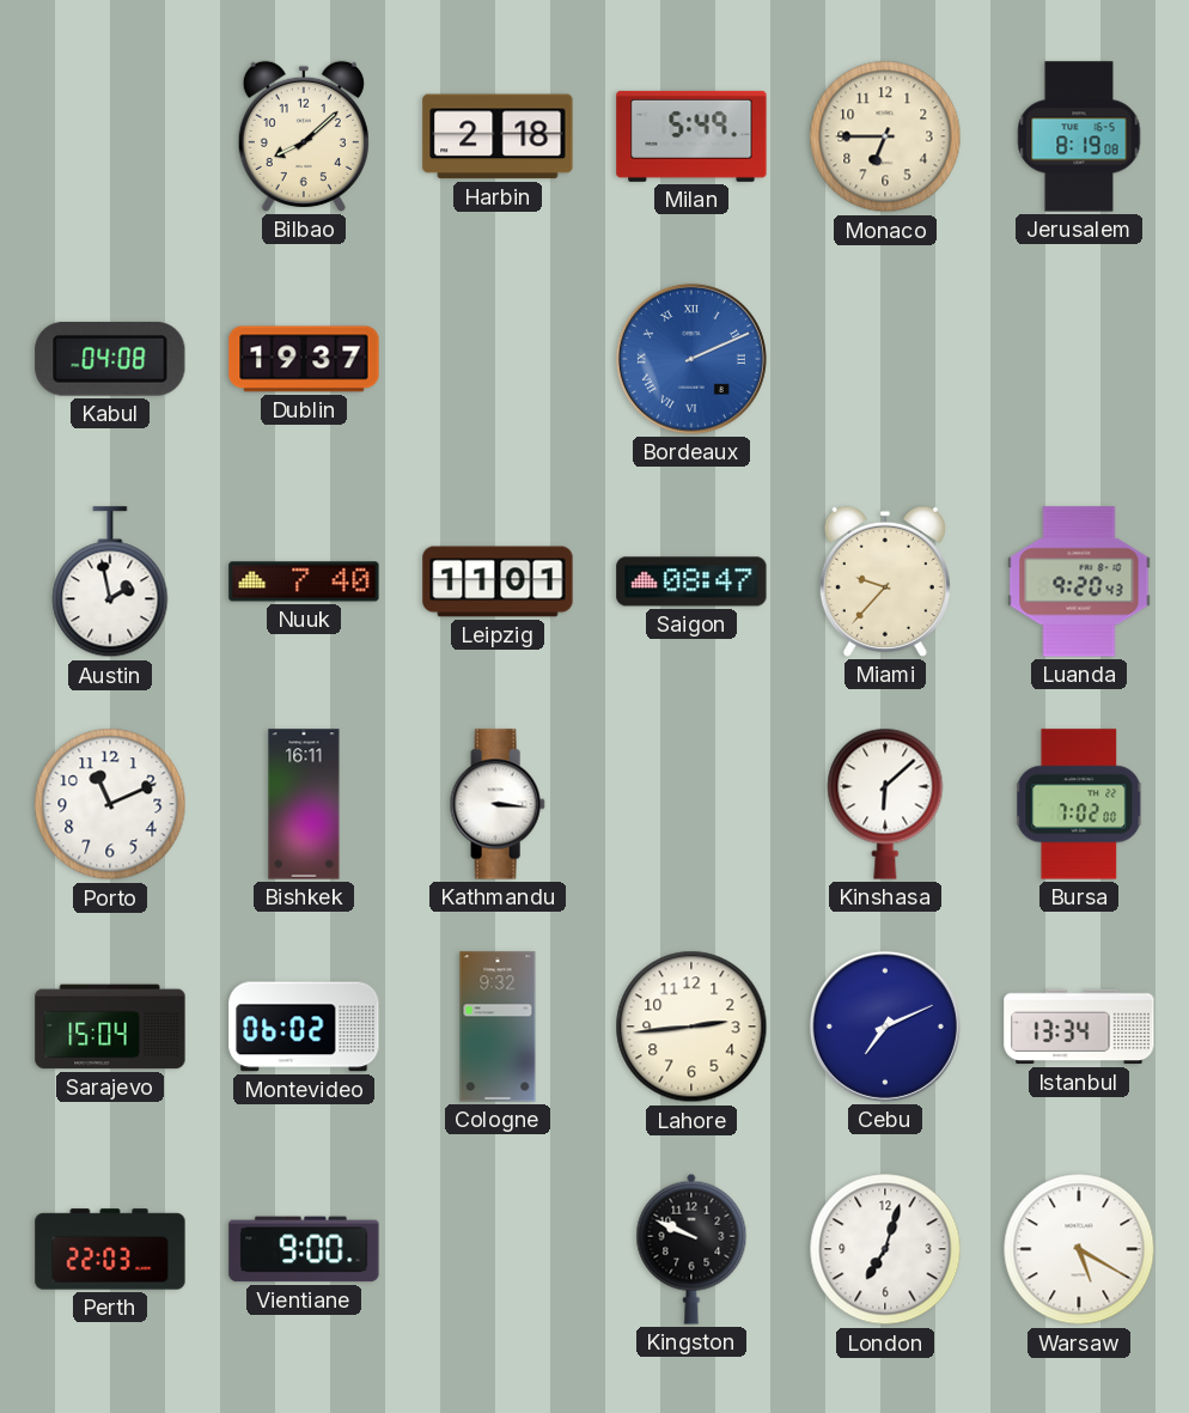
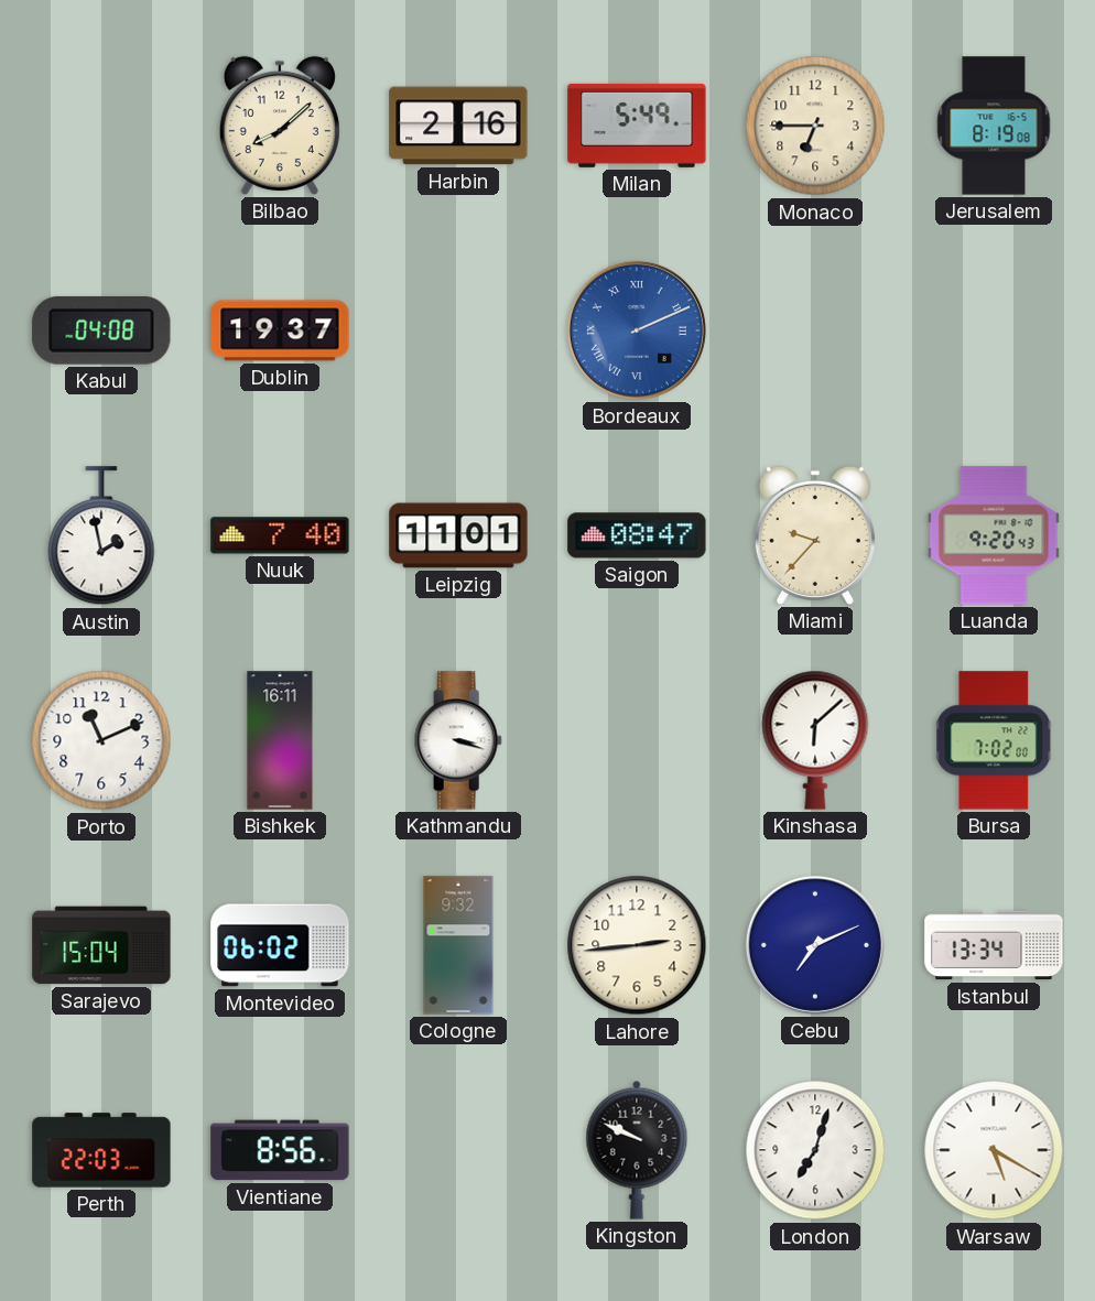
Harbin: 2:18 -> 2:16 (458, 126)
Kathmandu: 3:16 -> 3:18 (458, 740)
Vientiane: 9:00 -> 8:56 (280, 1150)
